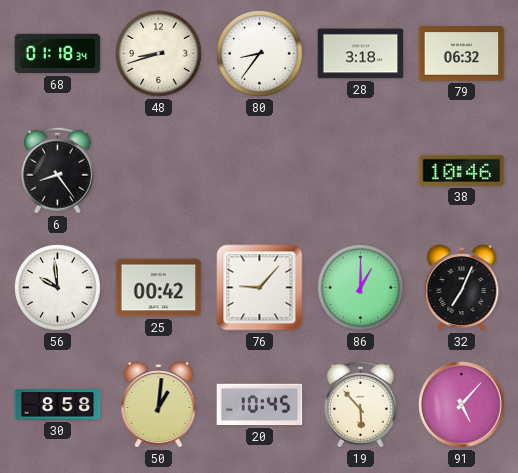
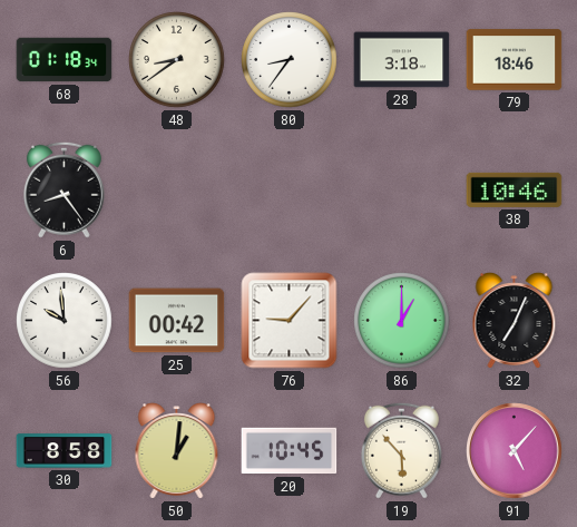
48: 8:42 -> 8:39 (177, 60)
79: 06:32 -> 18:46 (515, 60)
